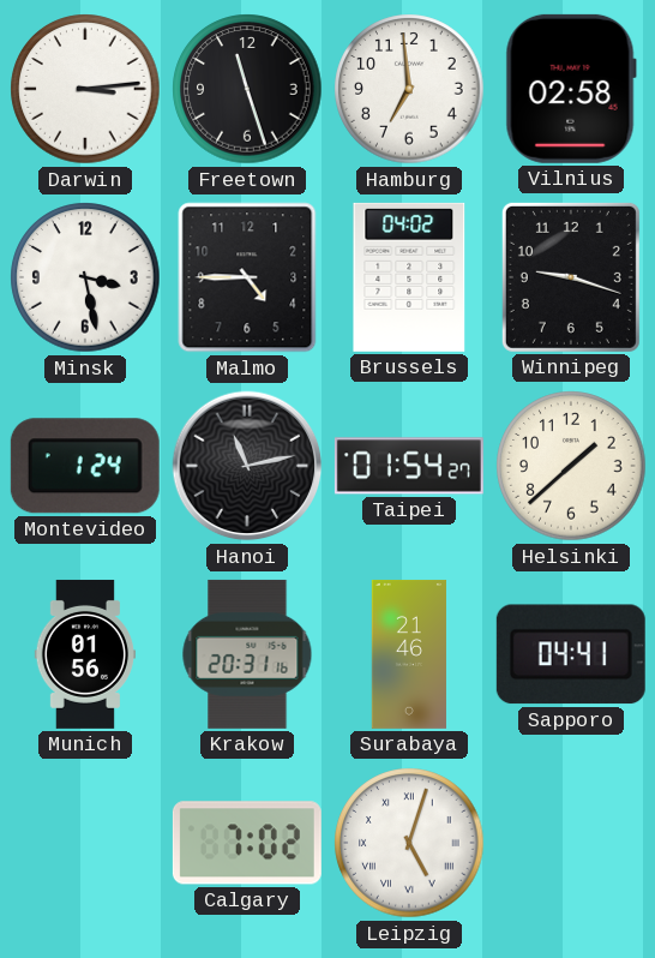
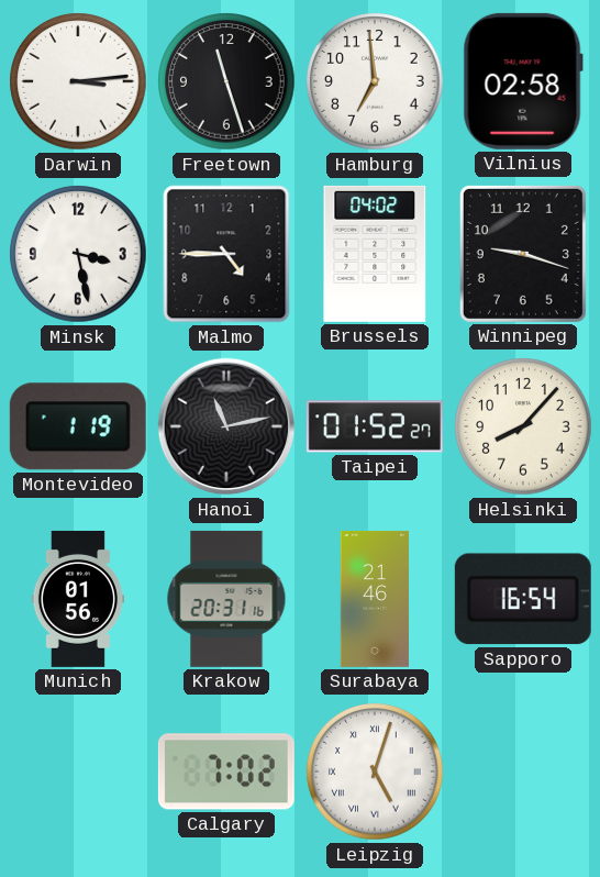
Montevideo: 1:24 -> 1:19 (78, 426)
Taipei: 01:54 -> 01:52 (375, 426)
Helsinki: 1:38 -> 8:07 (523, 426)
Sapporo: 04:41 -> 16:54 (523, 599)
